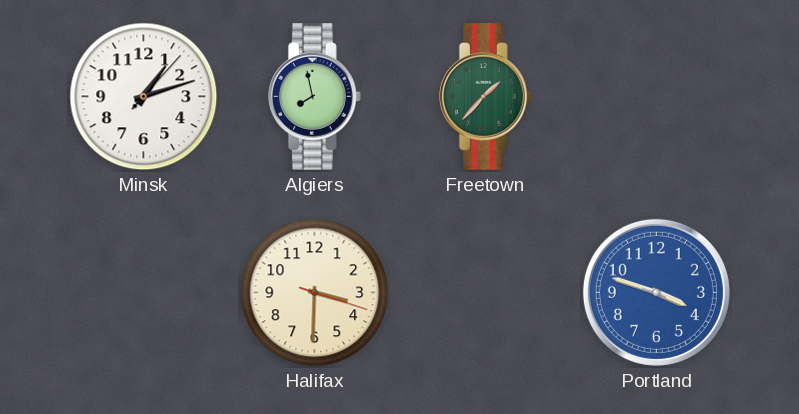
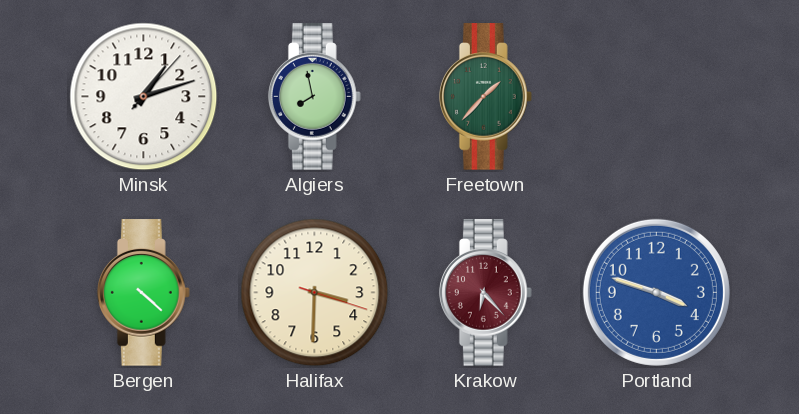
Bergen: none -> 4:22 (143, 293)
Krakow: none -> 6:23 (485, 293)
